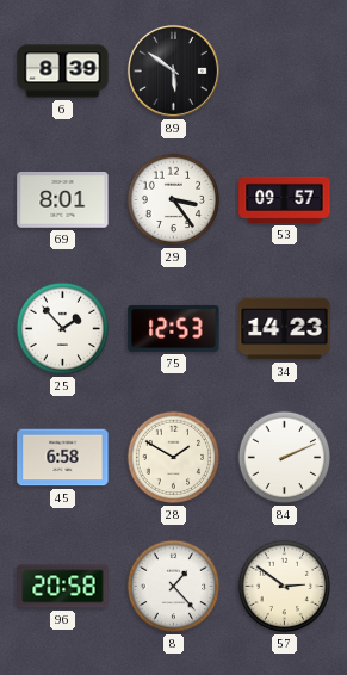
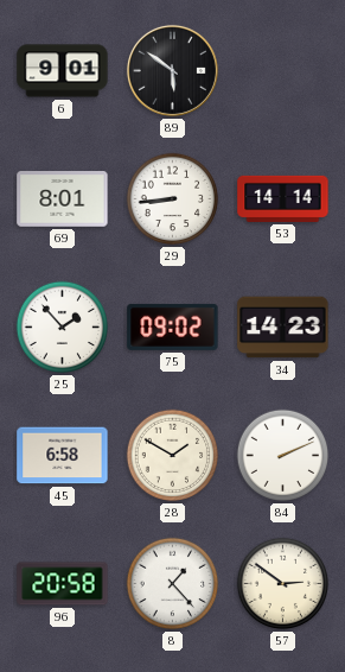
6: 8:39 -> 9:01 (63, 71)
29: 3:24 -> 8:44 (173, 199)
53: 09:57 -> 14:14 (283, 198)
75: 12:53 -> 09:02 (173, 327)
